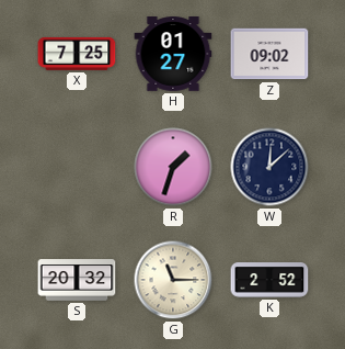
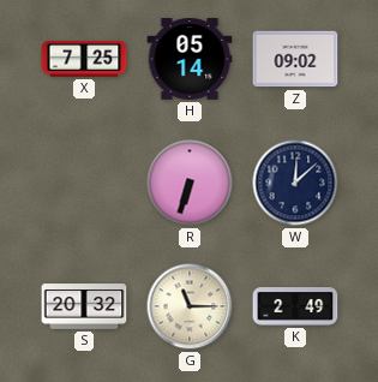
H: 01:27 -> 05:14 (190, 60)
R: 1:33 -> 6:33 (190, 183)
K: 2:52 -> 2:49 (295, 306)
